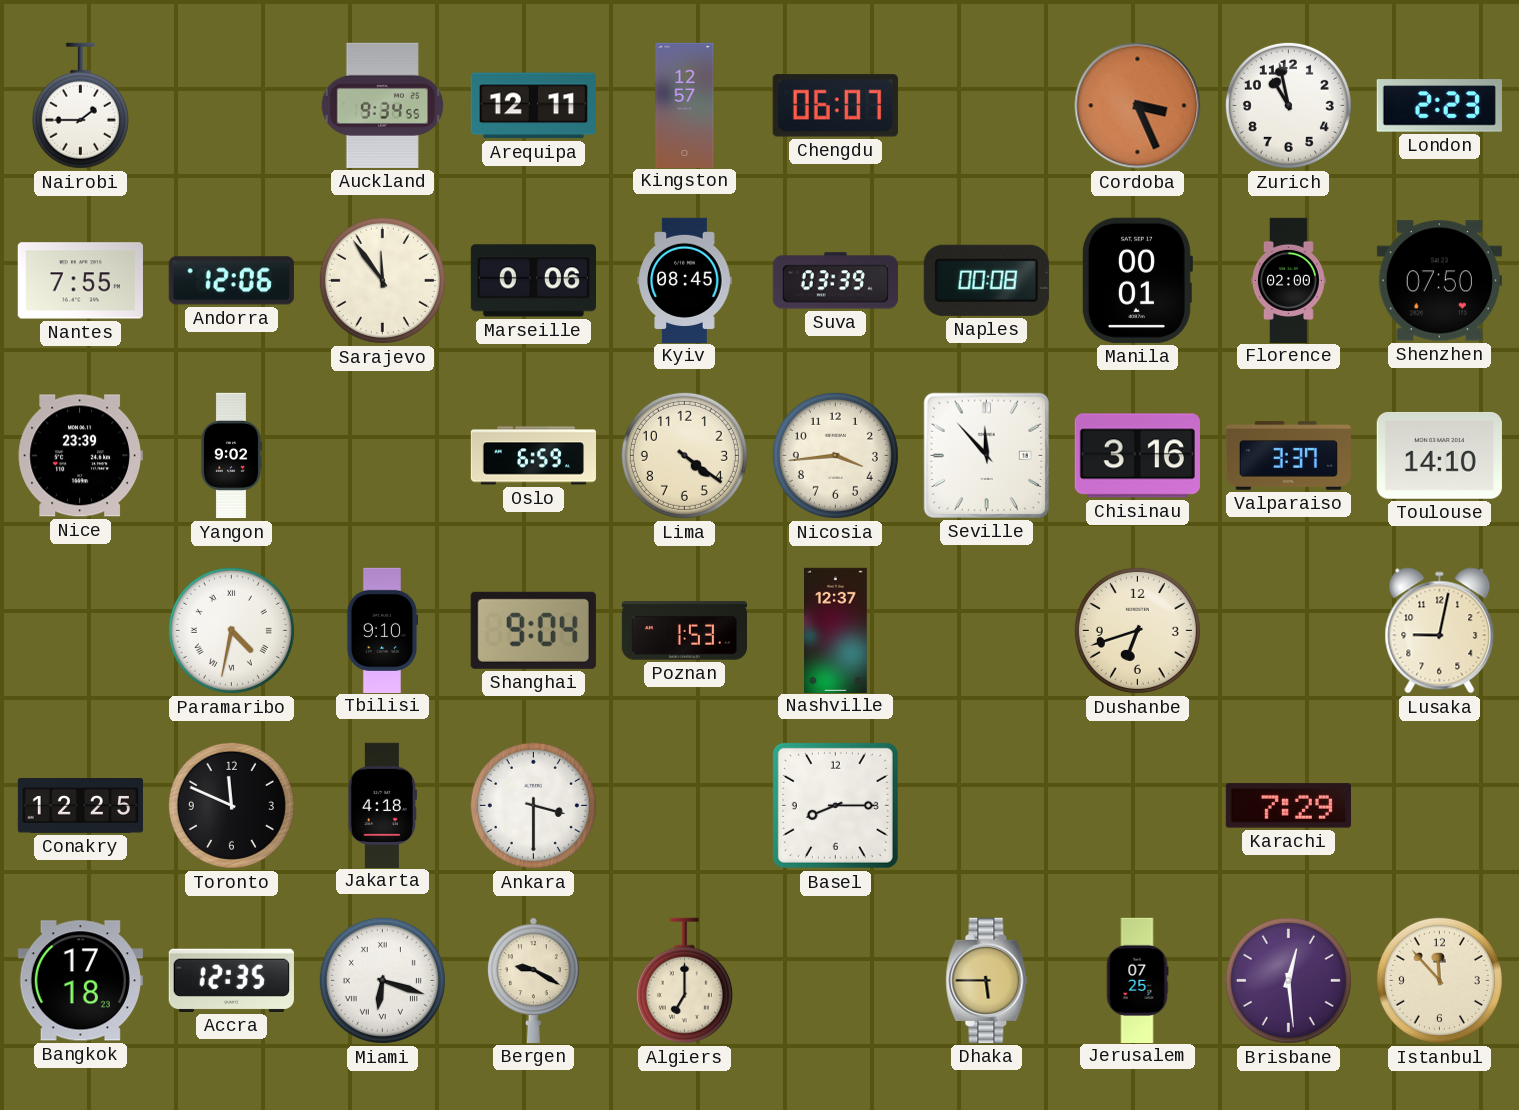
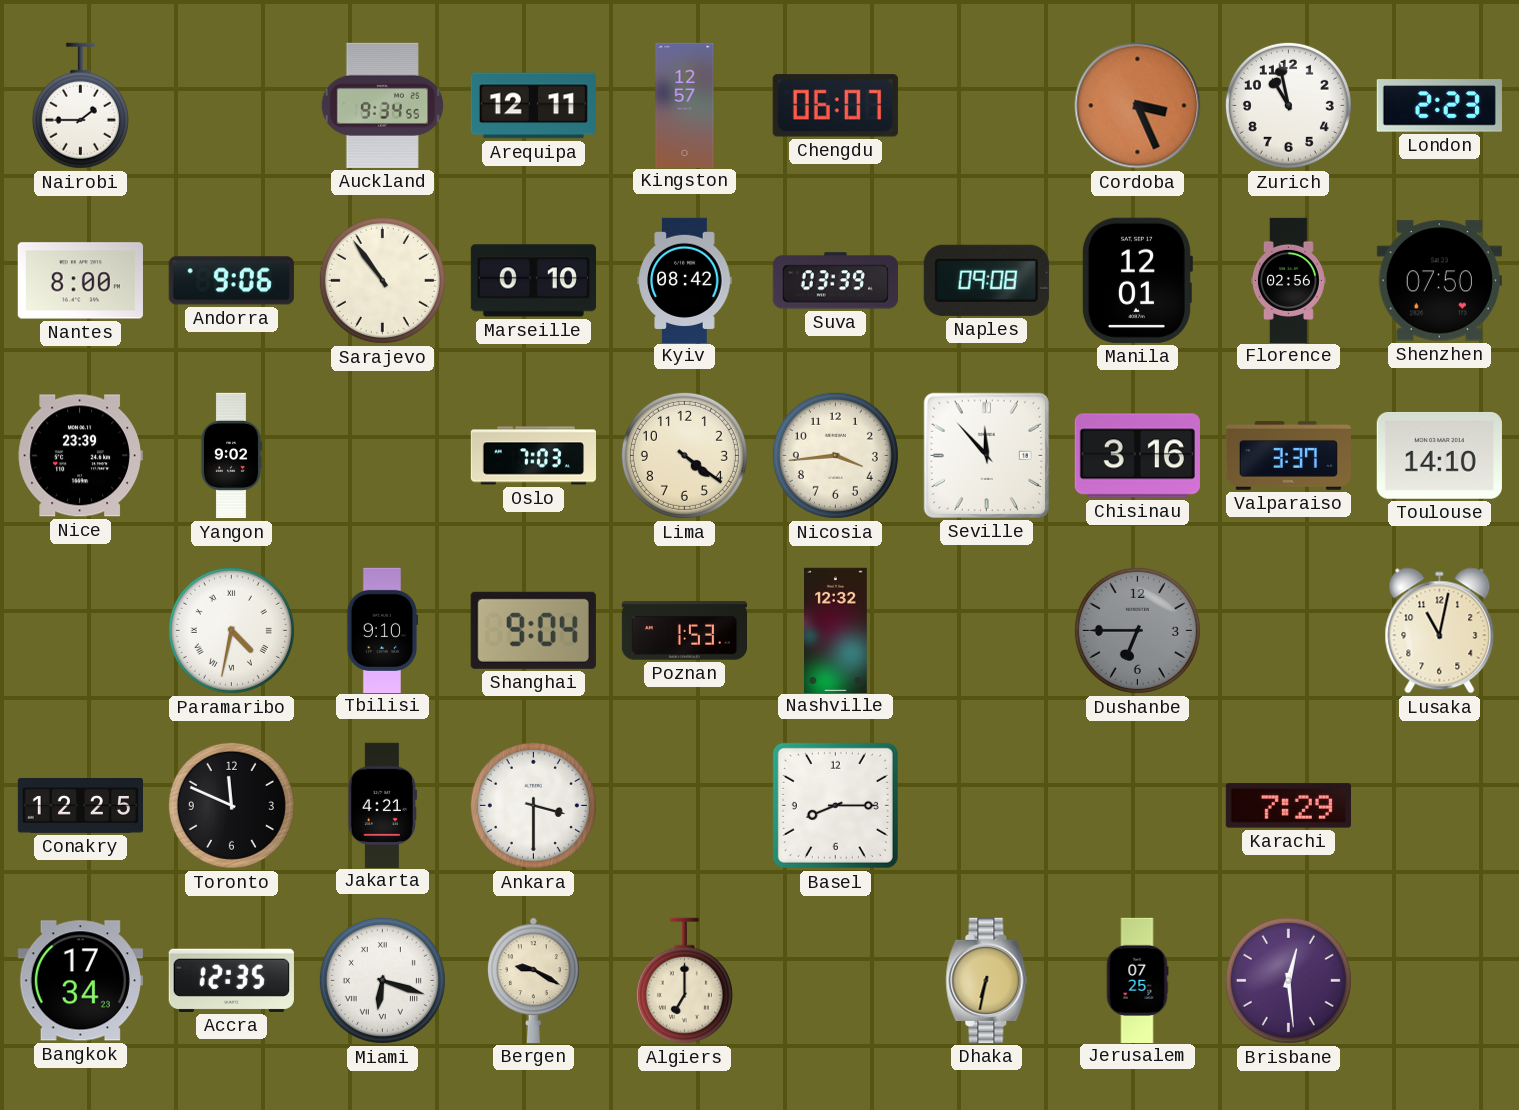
Nantes: 7:55 -> 8:00 (80, 281)
Andorra: 12:06 -> 9:06 (231, 281)
Sarajevo: 11:54 -> 10:54 (382, 280)
Marseille: 0:06 -> 0:10 (533, 281)
Kyiv: 08:45 -> 08:42 (685, 280)
Naples: 00:08 -> 09:08 (986, 280)
Manila: 00:01 -> 12:01 (1137, 280)
Florence: 02:00 -> 02:56 (1288, 280)
Oslo: 6:59 -> 7:03 (533, 456)
Nashville: 12:37 -> 12:32 (836, 630)
Dushanbe: 6:42 -> 6:45 (1137, 630)
Dushanbe dial: cream -> grey (1137, 630)
Lusaka: 9:02 -> 11:02 (1440, 631)
Jakarta: 4:18 -> 4:21 (382, 805)
Bangkok: 17:18 -> 17:34 (80, 981)
Dhaka: 5:45 -> 6:32 (987, 980)
Istanbul: 11:53 -> none (1439, 980)
